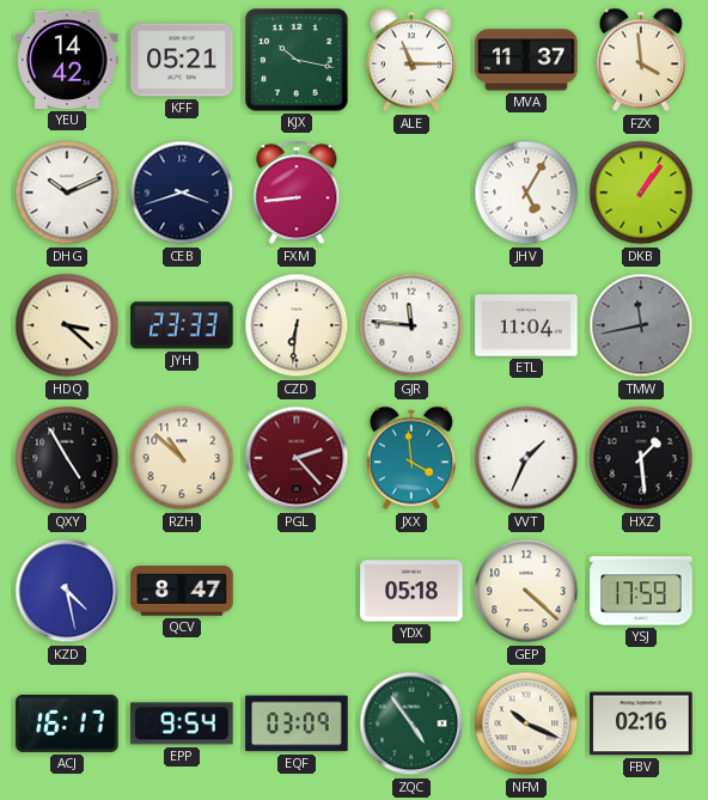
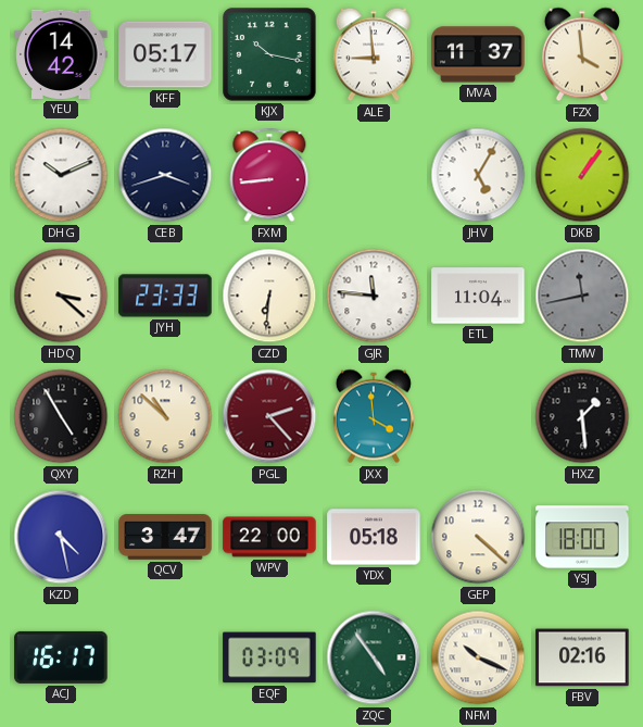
KFF: 05:21 -> 05:17 (165, 54)
ALE: 11:15 -> 8:59 (374, 54)
VVT: 1:34 -> none (526, 458)
QCV: 8:47 -> 3:47 (165, 537)
WPV: none -> 22:00 (269, 537)
YSJ: 17:59 -> 18:00 (582, 537)
EPP: 9:54 -> none (182, 723)
